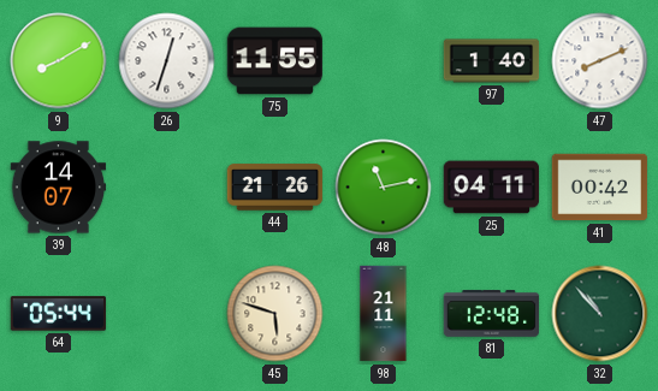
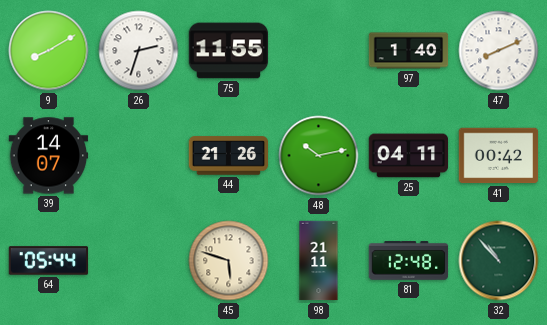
26: 12:33 -> 2:33 (139, 51)
48: 11:13 -> 10:13 (319, 156)
